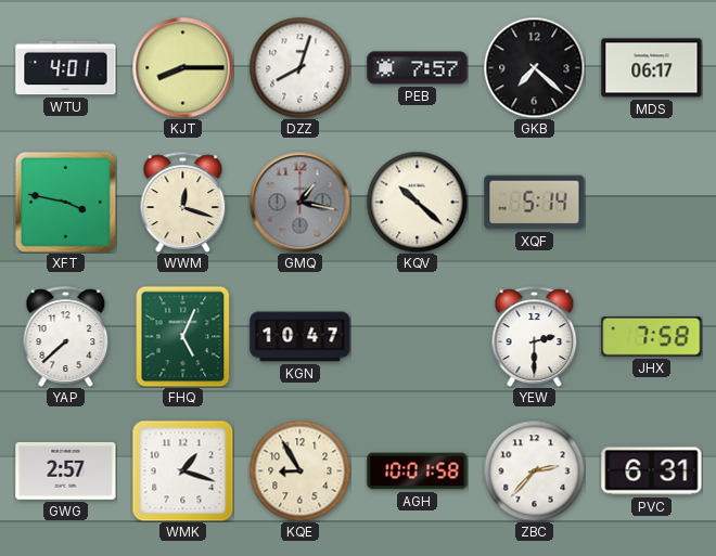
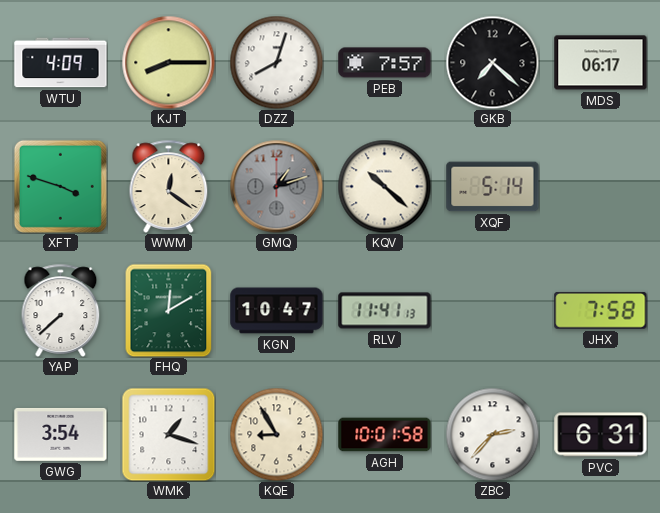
WTU: 4:01 -> 4:09 (61, 63)
XFT: 3:47 -> 3:48 (60, 186)
WWM: 12:18 -> 12:21 (169, 186)
GMQ: 1:17 -> 1:12 (276, 186)
FHQ: 5:04 -> 12:10 (169, 310)
RLV: none -> 11:41 (385, 311)
YEW: 2:30 -> none (535, 336)
GWG: 2:57 -> 3:54 (61, 434)
